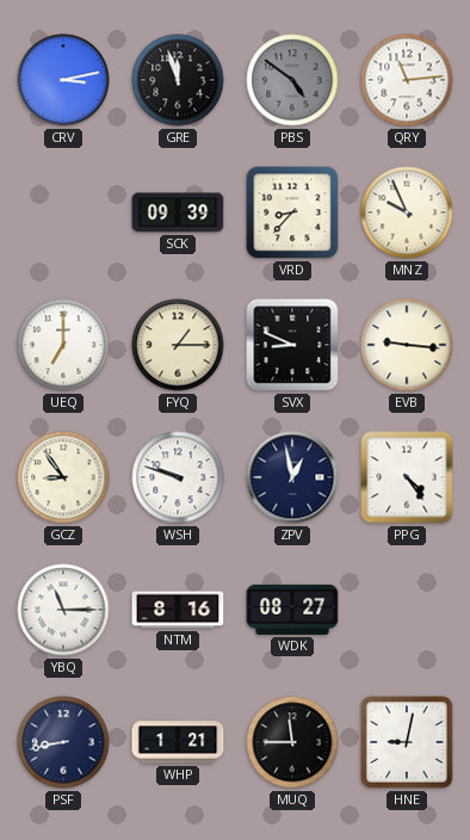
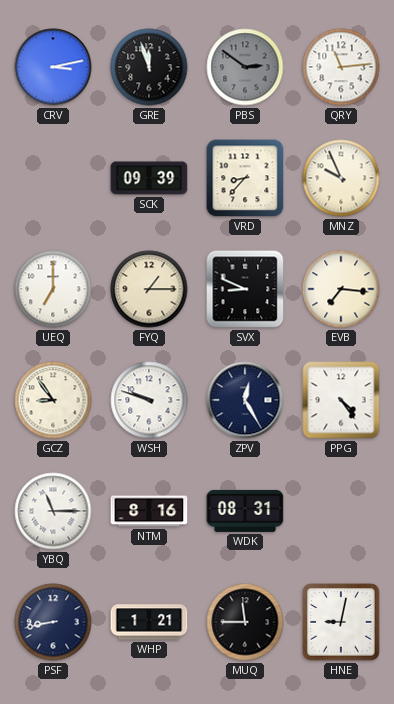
PBS: 4:51 -> 2:51 (245, 67)
EVB: 9:16 -> 7:16 (341, 289)
ZPV: 12:58 -> 12:25 (245, 400)
WDK: 08:27 -> 08:31 (245, 511)
